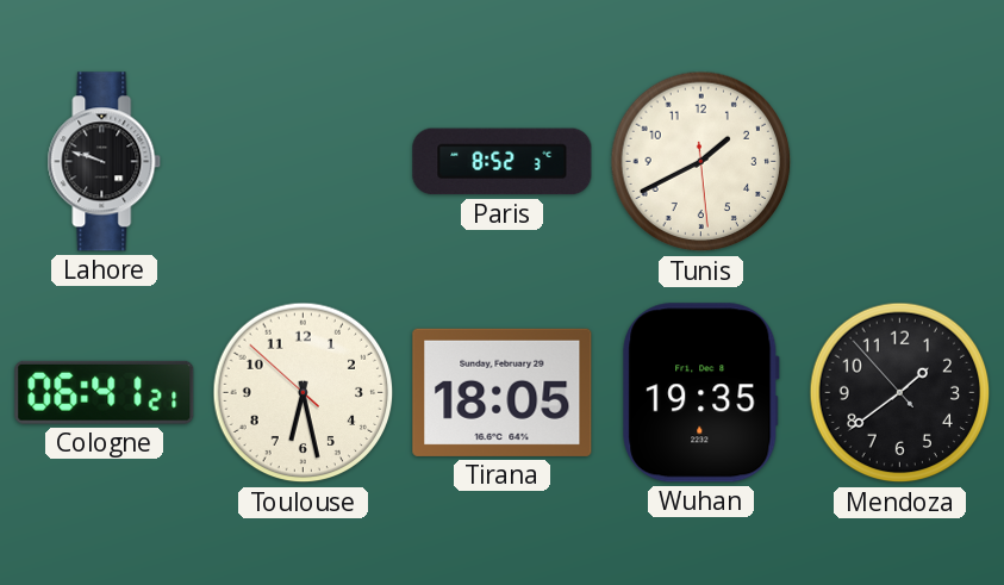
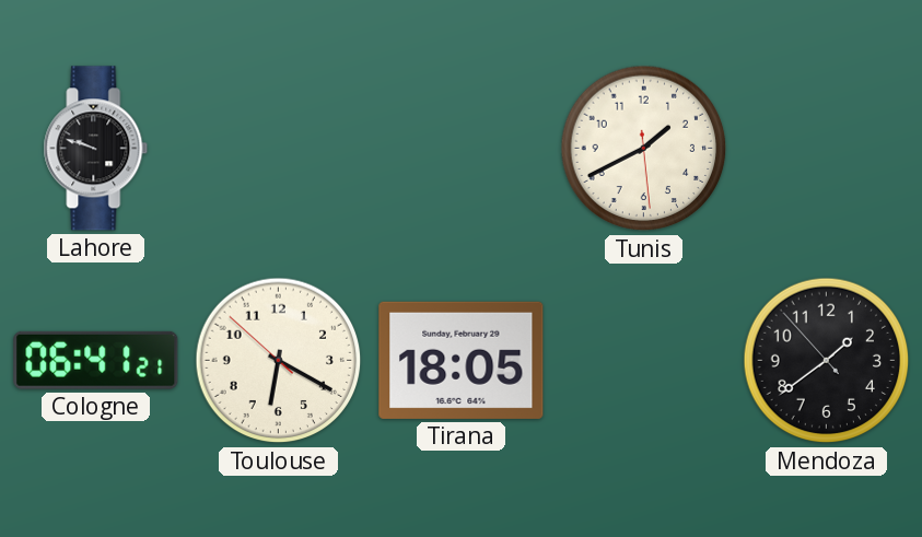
Paris: 8:52 -> none (503, 162)
Toulouse: 6:27 -> 6:19 (279, 361)
Wuhan: 19:35 -> none (701, 393)
